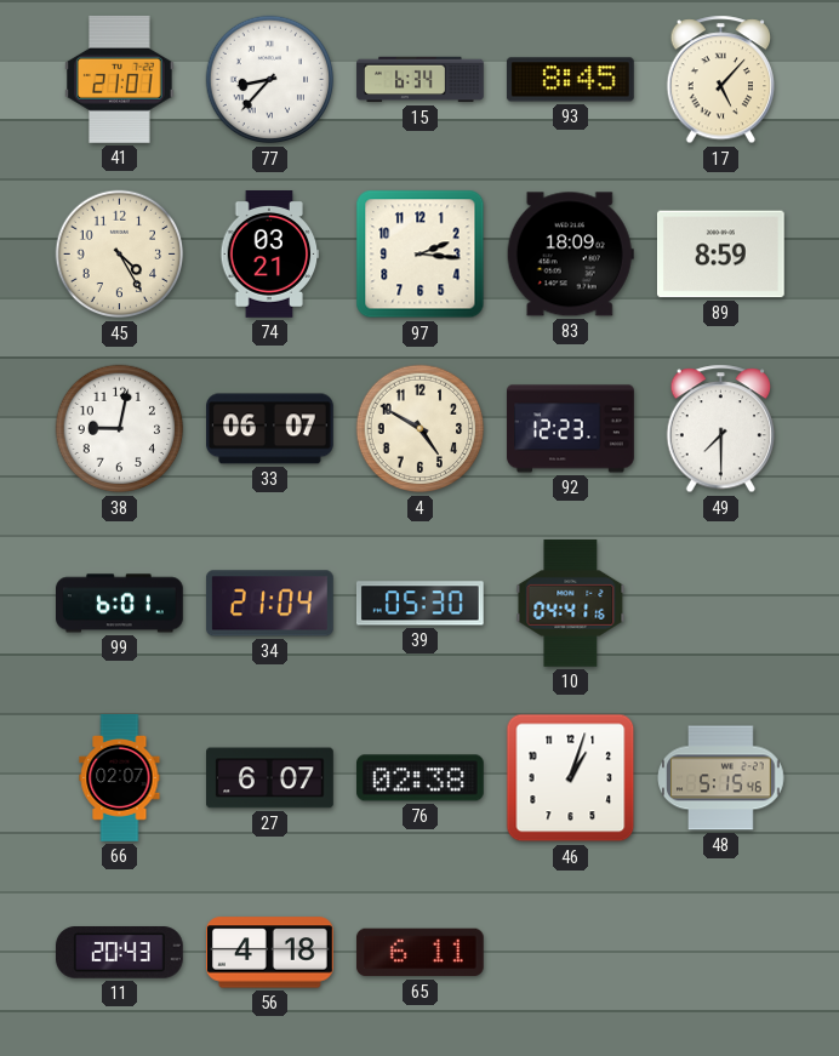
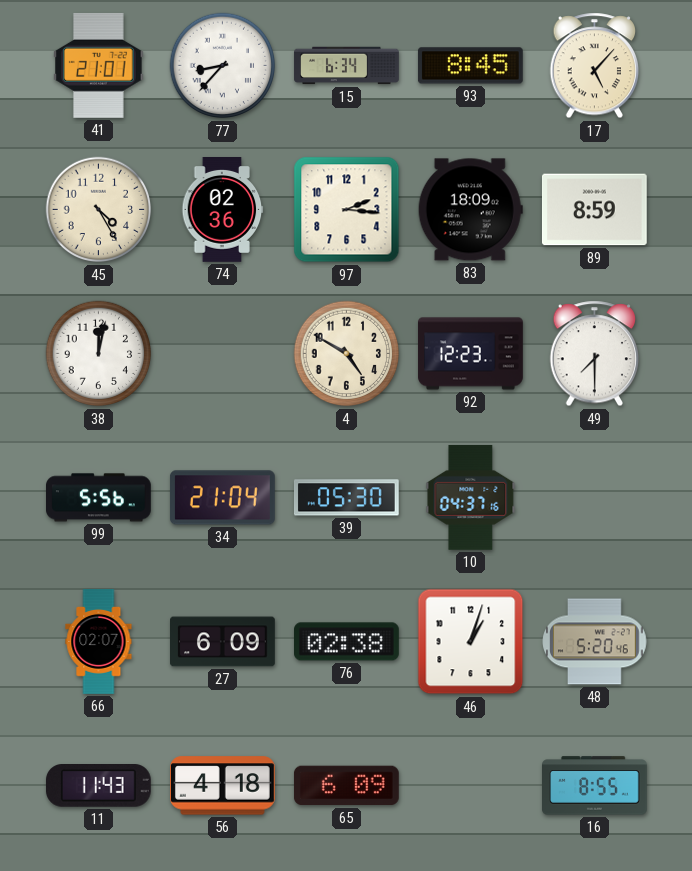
74: 03:21 -> 02:36 (223, 210)
38: 9:02 -> 12:02 (99, 354)
33: 06:07 -> none (270, 429)
99: 6:01 -> 5:56 (99, 498)
10: 04:41 -> 04:37 (471, 497)
27: 6:07 -> 6:09 (223, 642)
48: 5:15 -> 5:20 (595, 642)
11: 20:43 -> 11:43 (98, 786)
65: 6:11 -> 6:09 (346, 786)
16: none -> 8:55 (595, 786)
